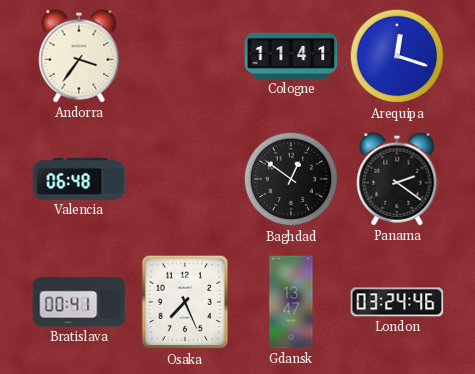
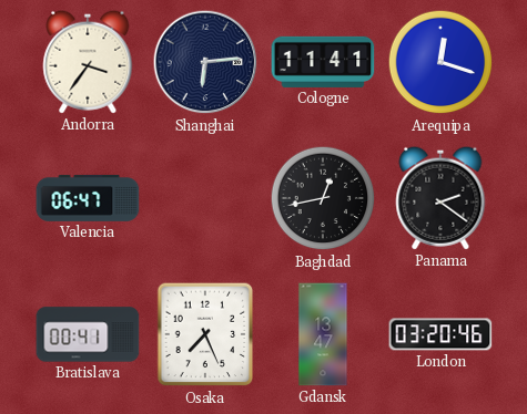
Shanghai: none -> 6:14 (205, 62)
Valencia: 06:48 -> 06:47 (88, 198)
Baghdad: 12:51 -> 12:43 (323, 198)
London: 03:24 -> 03:20 (440, 334)
